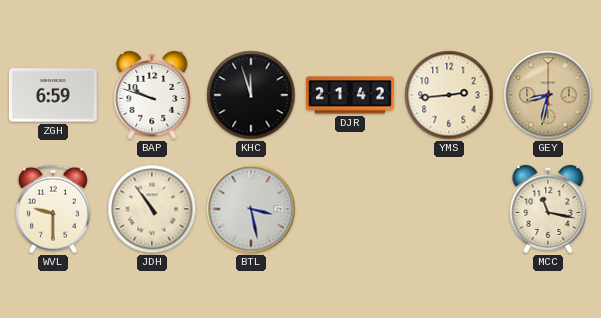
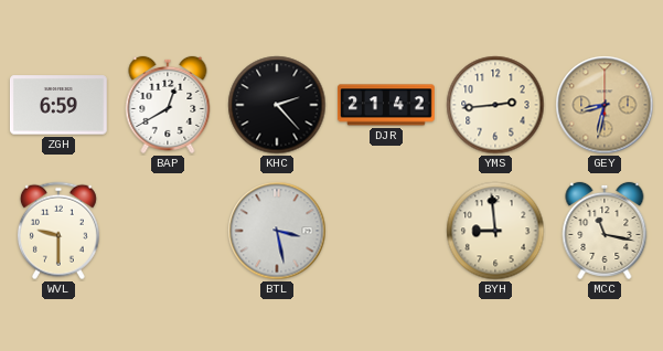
BAP: 9:48 -> 12:40 (168, 105)
KHC: 11:57 -> 2:23 (277, 105)
JDH: 10:54 -> none (152, 209)
BYH: none -> 8:59 (495, 231)
